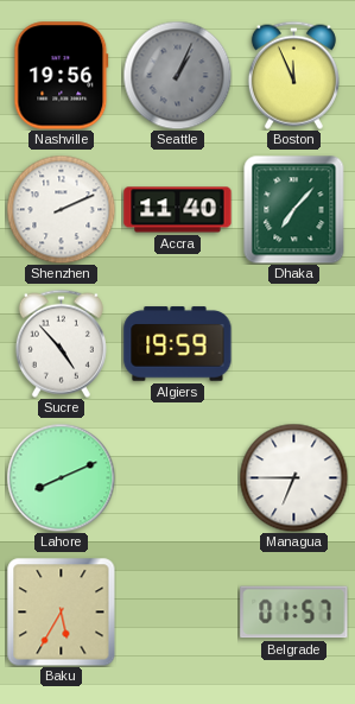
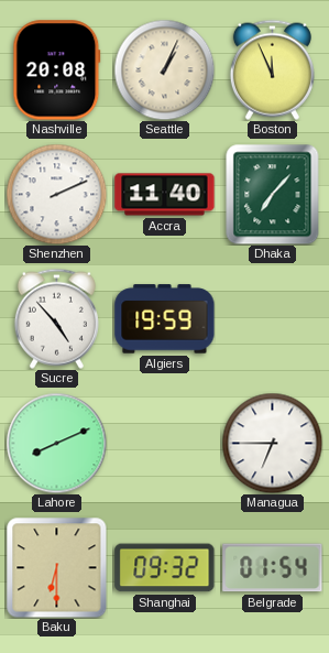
Nashville: 19:56 -> 20:08 (57, 70)
Seattle dial: grey -> cream (164, 69)
Baku: 5:35 -> 6:30 (56, 567)
Shanghai: none -> 09:32 (165, 568)
Belgrade: 01:57 -> 01:54 (273, 568)
